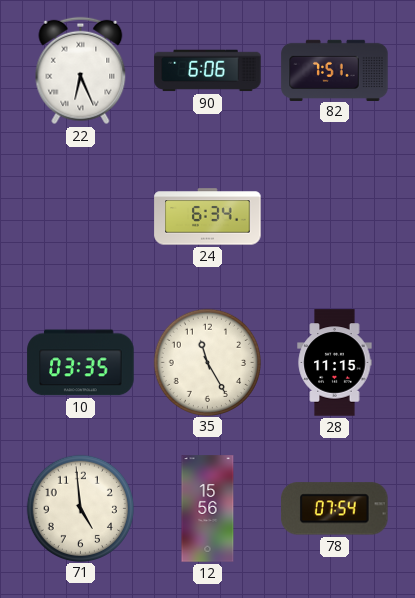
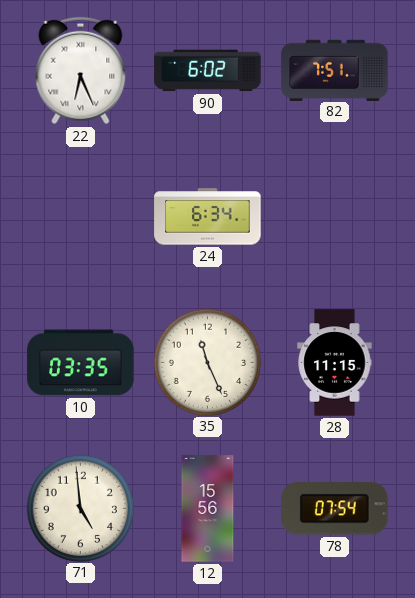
90: 6:06 -> 6:02 (208, 71)
35: 11:25 -> 11:26 (207, 362)
